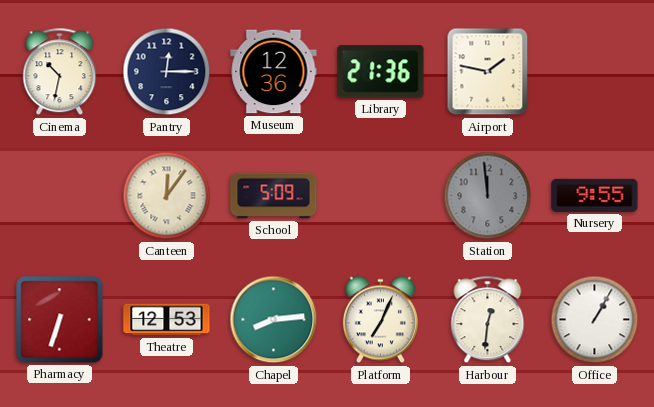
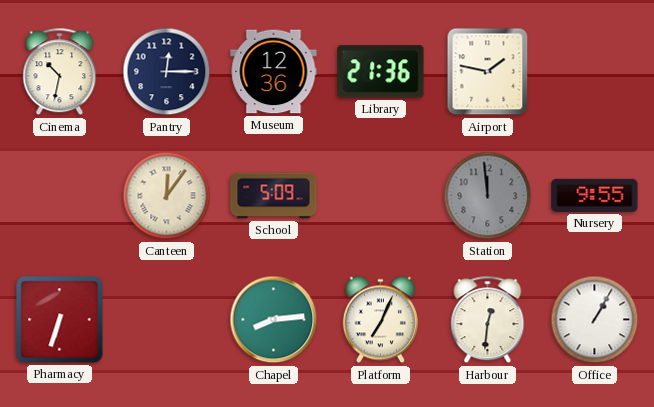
Theatre: 12:53 -> none (167, 320)
